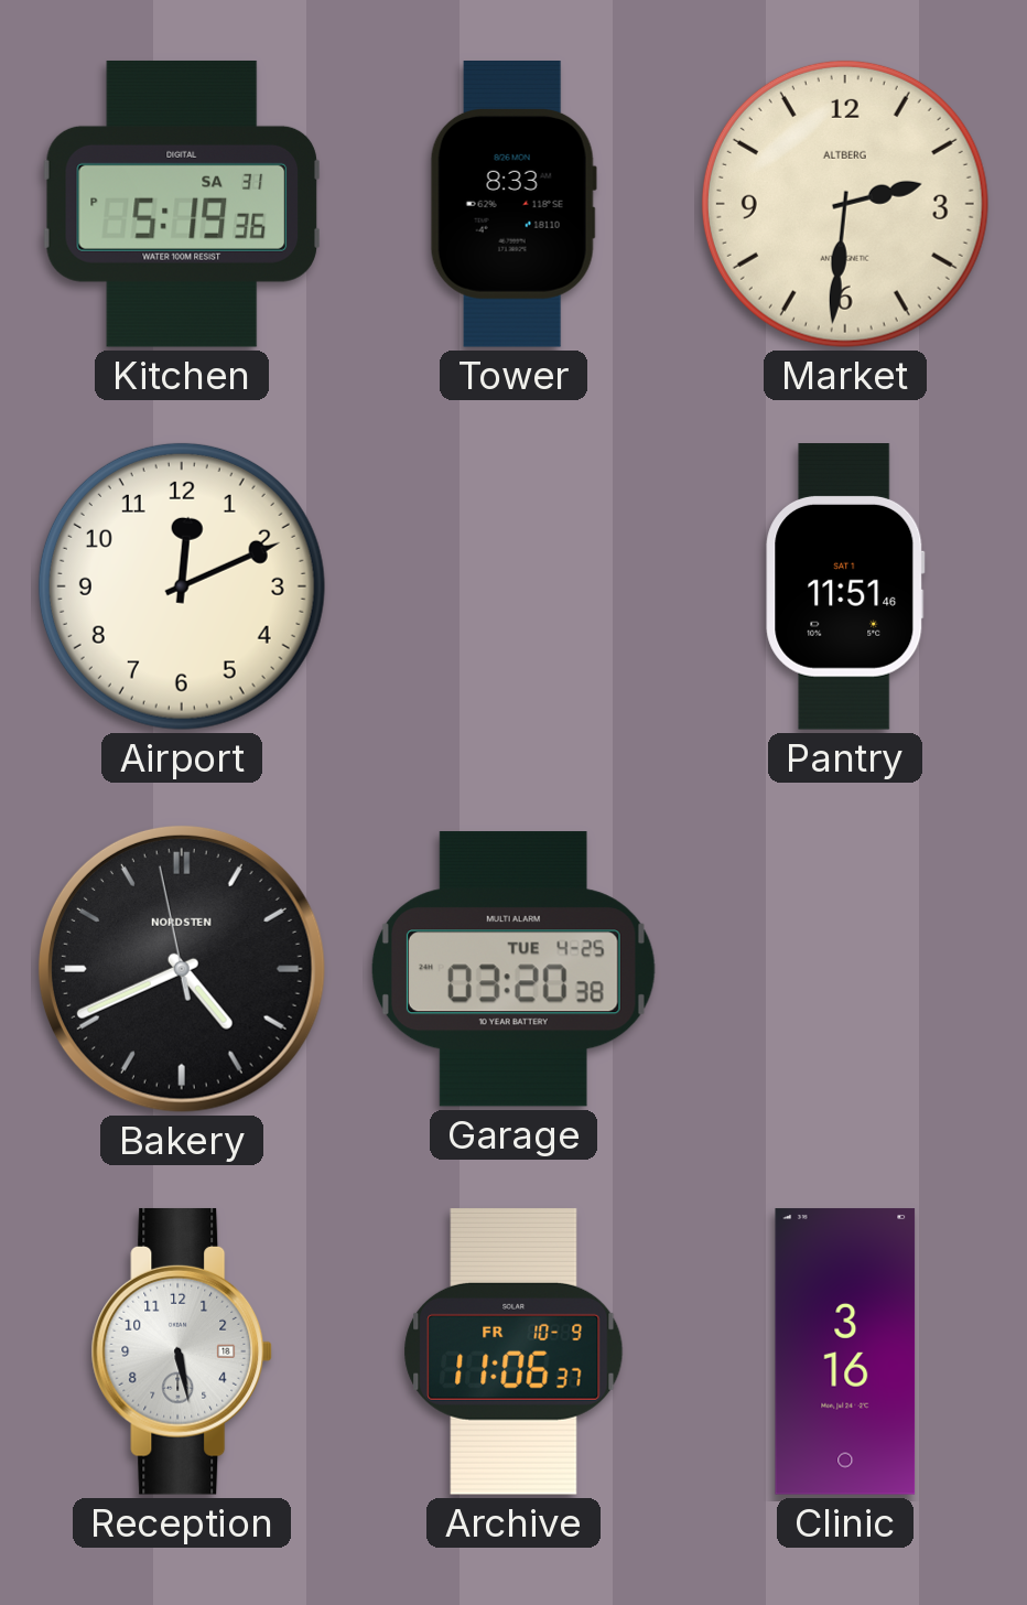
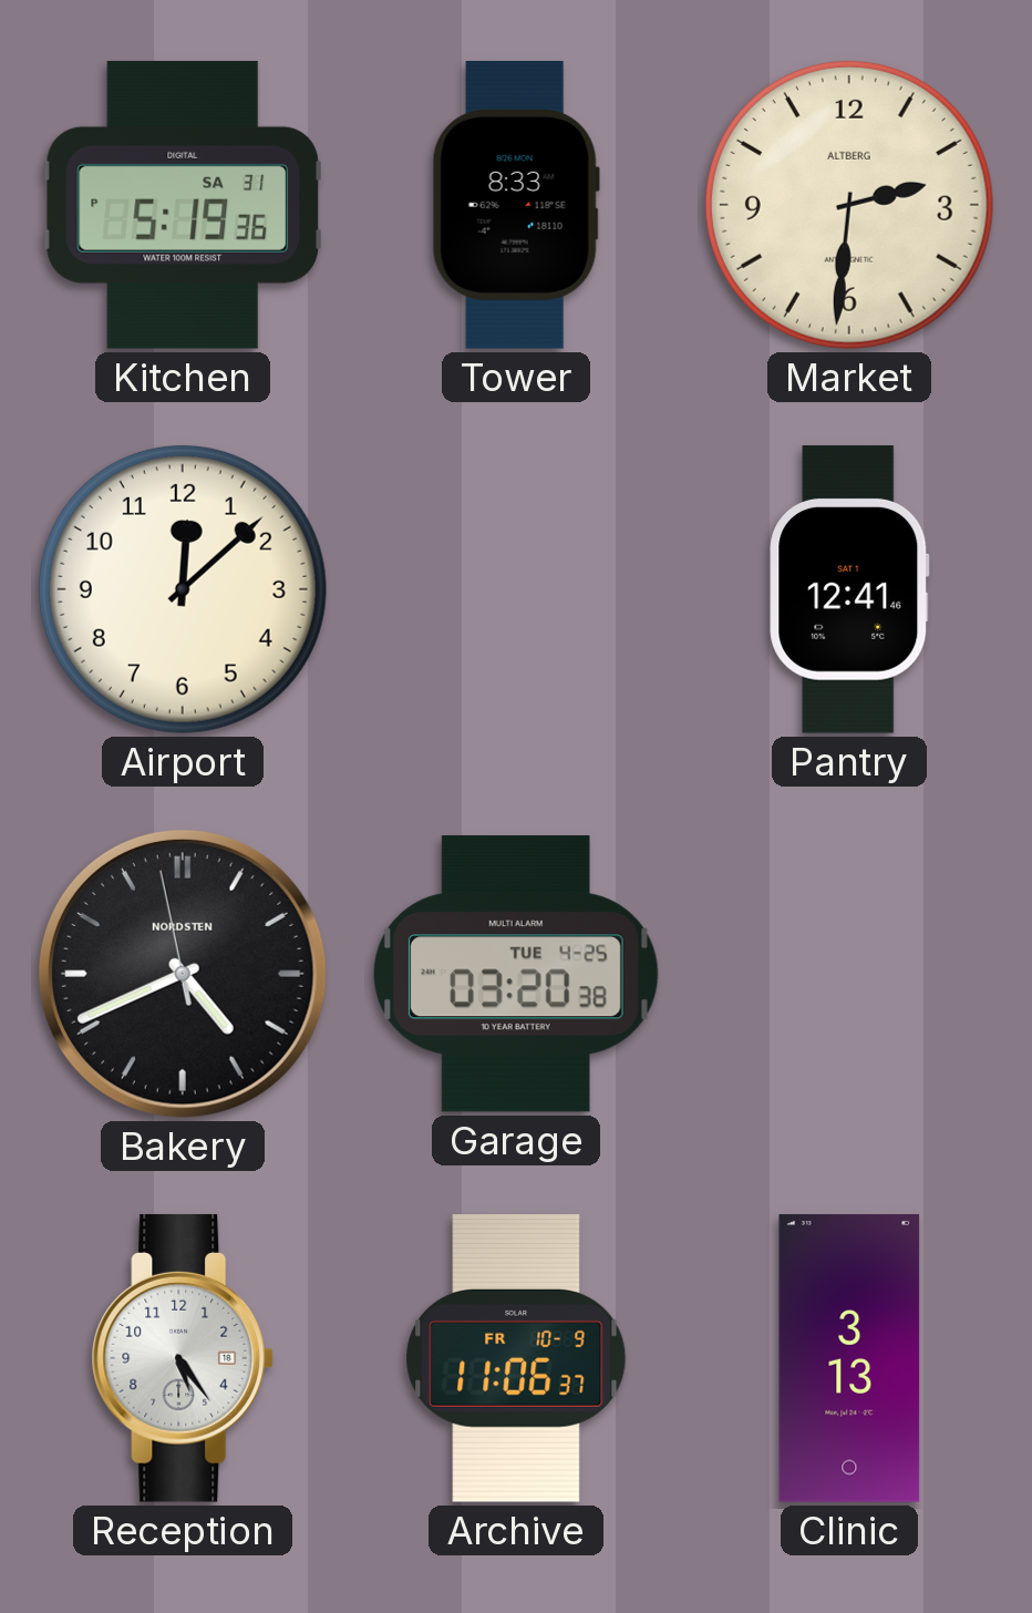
Airport: 12:11 -> 12:08 (183, 589)
Pantry: 11:51 -> 12:41 (849, 589)
Reception: 5:28 -> 5:24 (183, 1358)
Clinic: 3:16 -> 3:13 (849, 1358)
